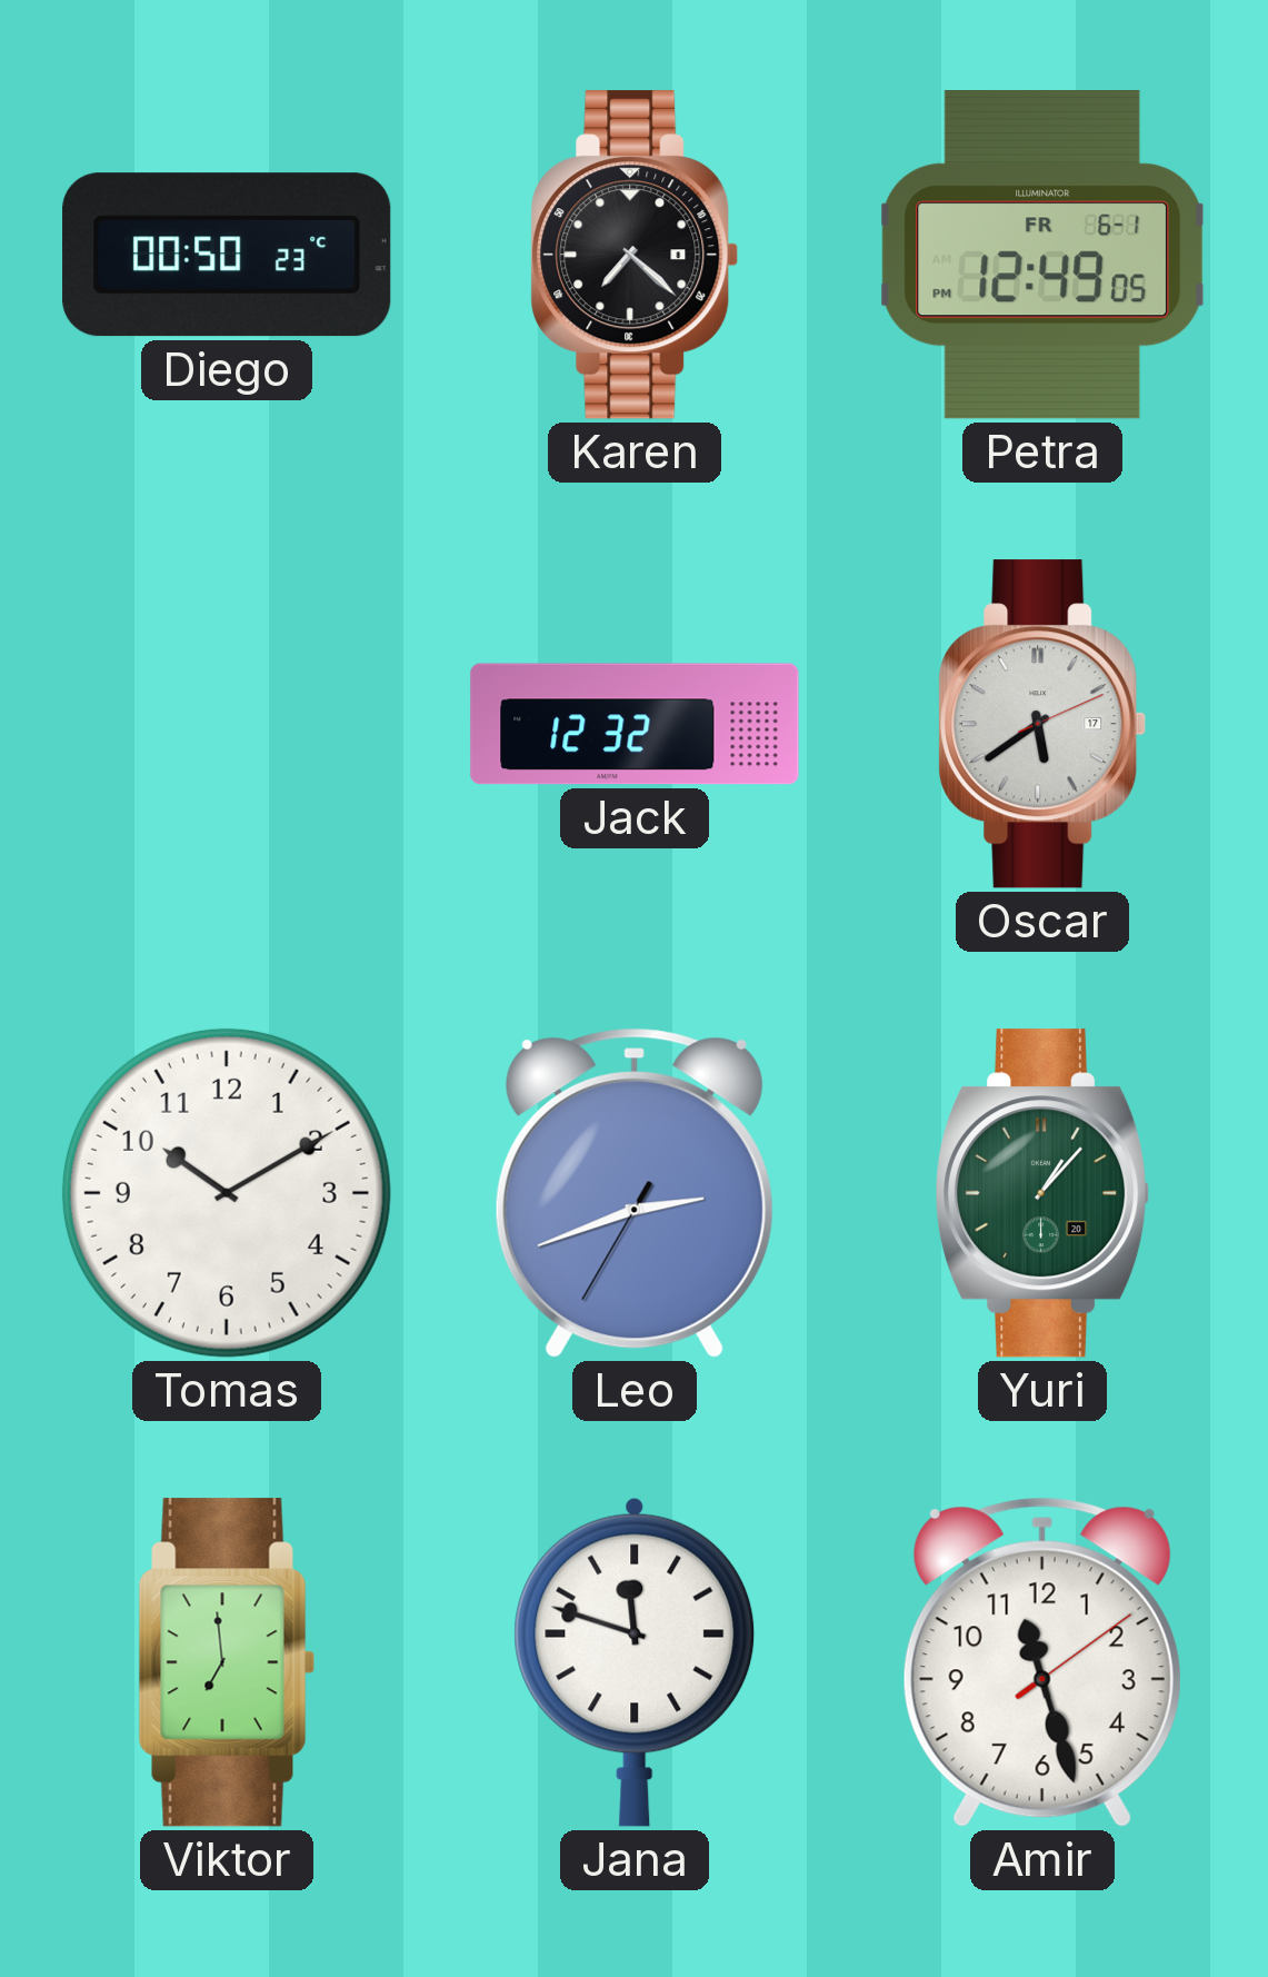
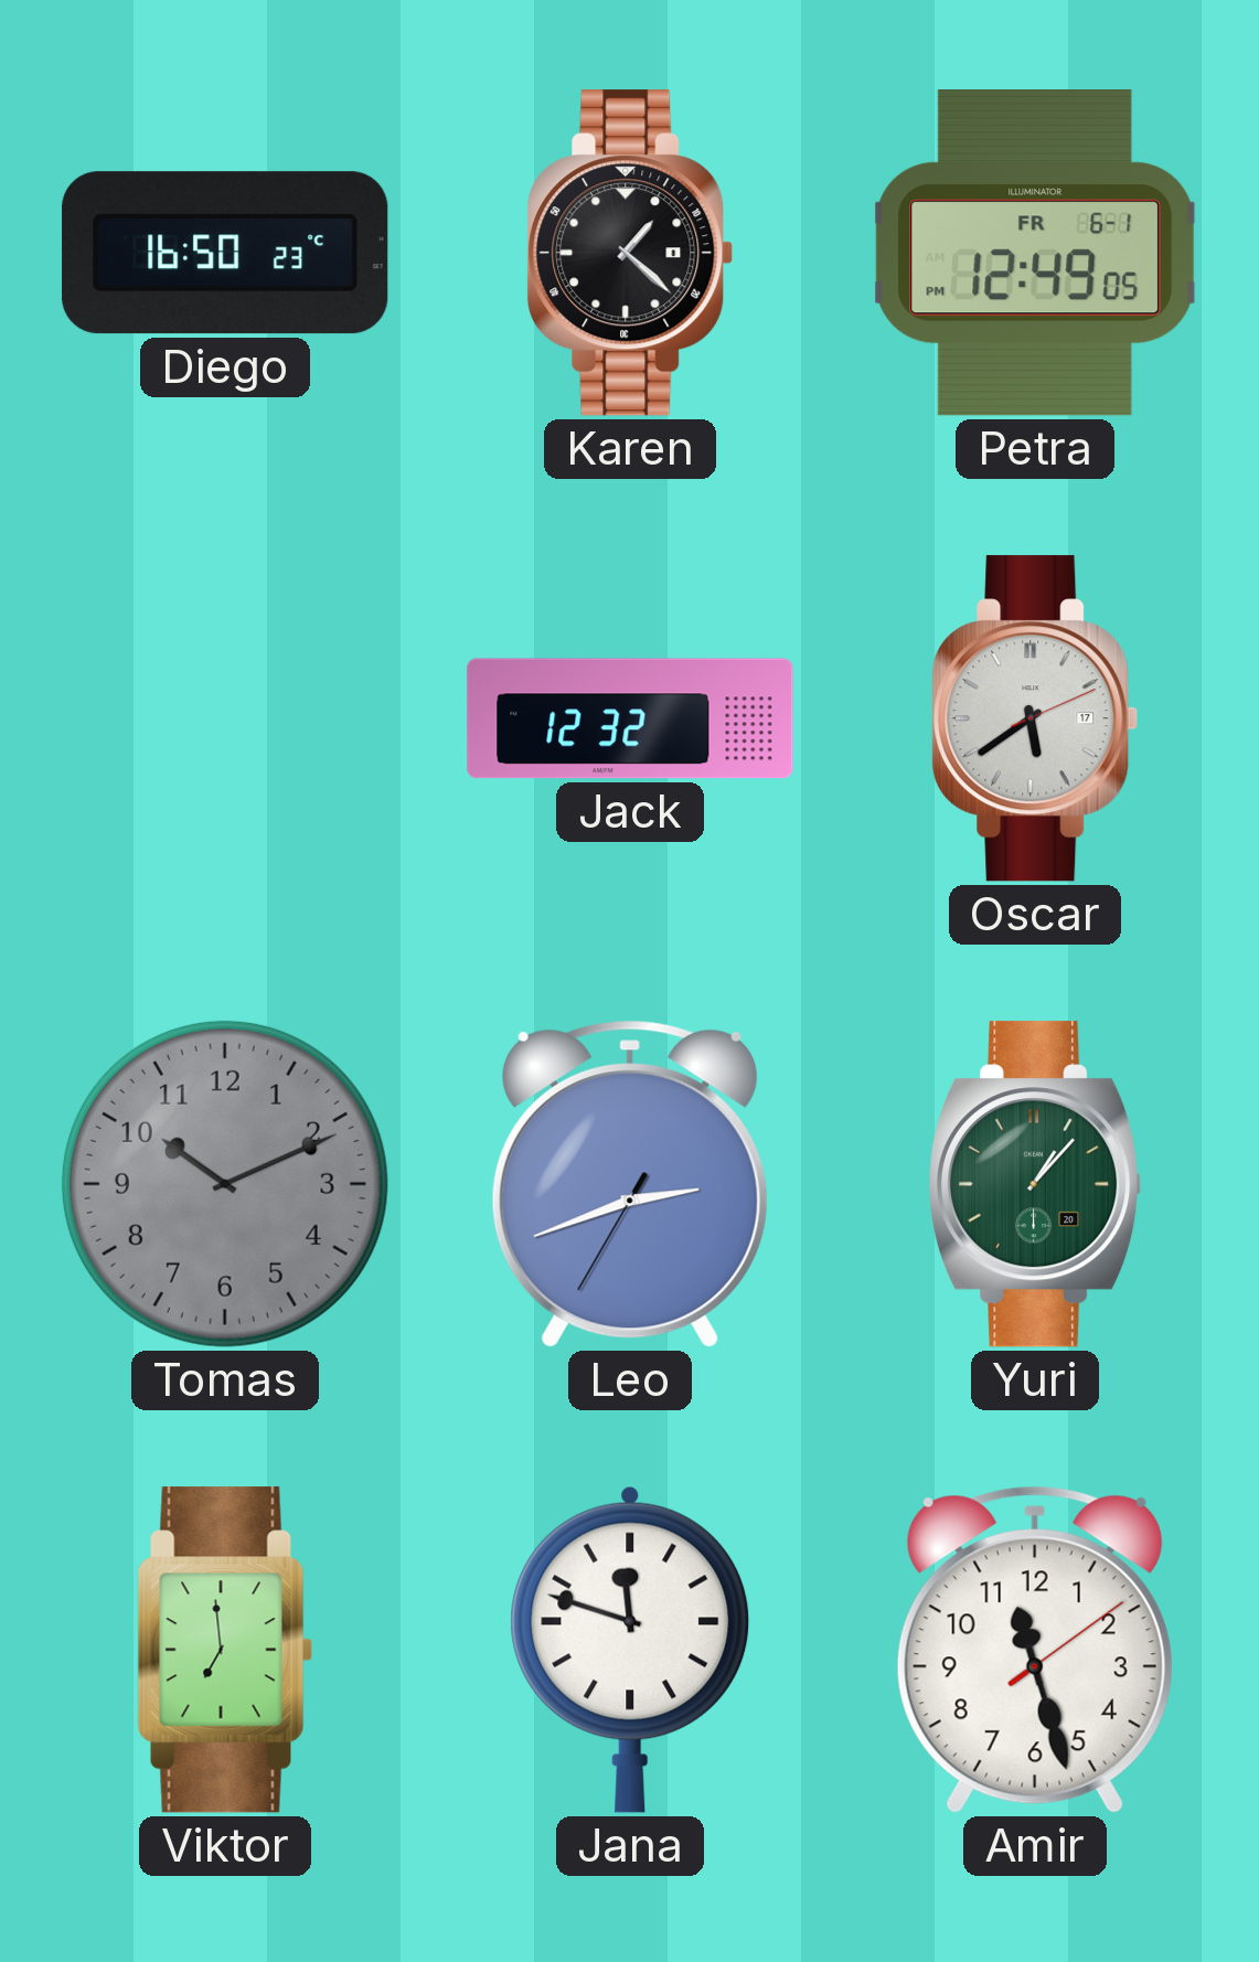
Diego: 00:50 -> 16:50 (225, 253)
Karen: 7:22 -> 1:22 (630, 253)
Tomas: 10:10 -> 10:11 (225, 1184)
Tomas dial: white -> grey (225, 1184)
